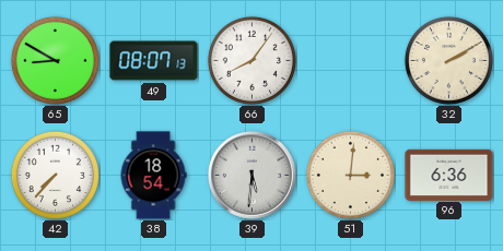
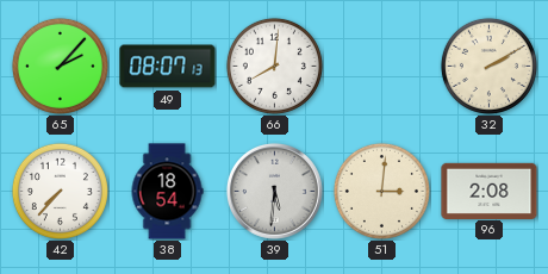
65: 8:50 -> 2:07 (60, 66)
66: 8:06 -> 8:01 (274, 66)
96: 6:36 -> 2:08 (490, 191)
